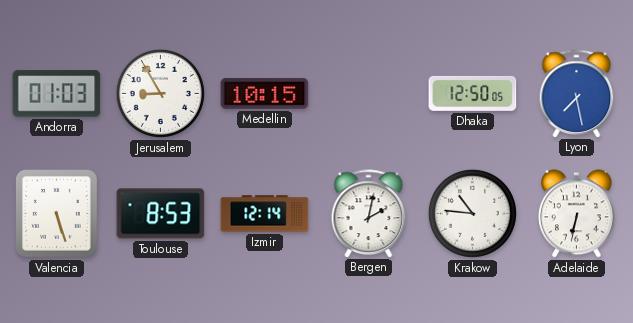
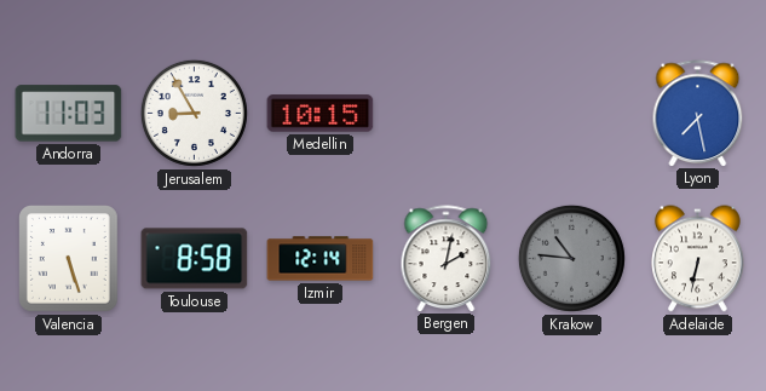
Andorra: 01:03 -> 11:03 (69, 114)
Dhaka: 12:50 -> none (473, 93)
Toulouse: 8:53 -> 8:58 (195, 259)
Krakow dial: white -> grey (571, 258)
